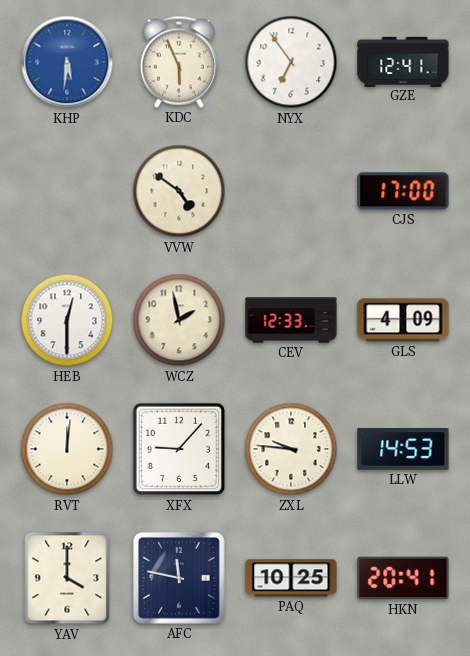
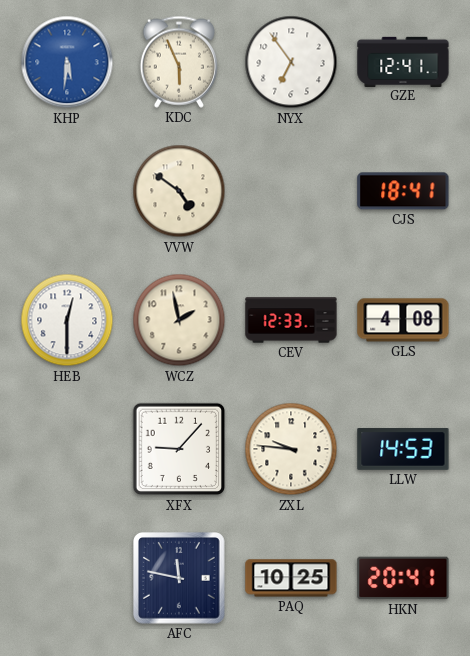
CJS: 17:00 -> 18:41 (403, 191)
GLS: 4:09 -> 4:08 (403, 320)
RVT: 12:01 -> none (67, 449)
YAV: 4:00 -> none (67, 578)
